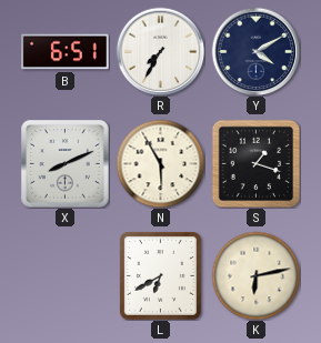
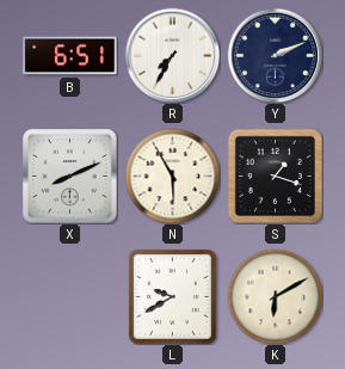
Y: 4:10 -> 2:11 (275, 55)
L: 6:40 -> 9:40 (172, 296)
K: 6:13 -> 6:10 (275, 296)
